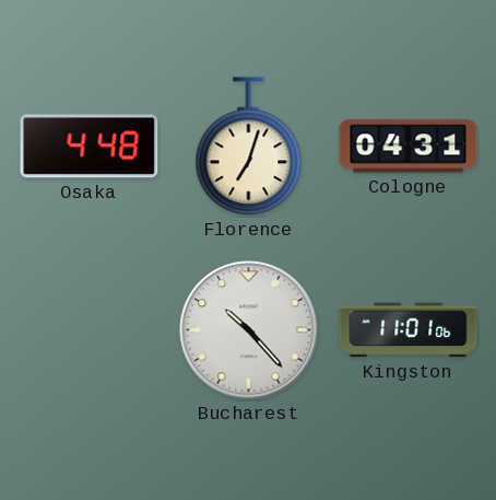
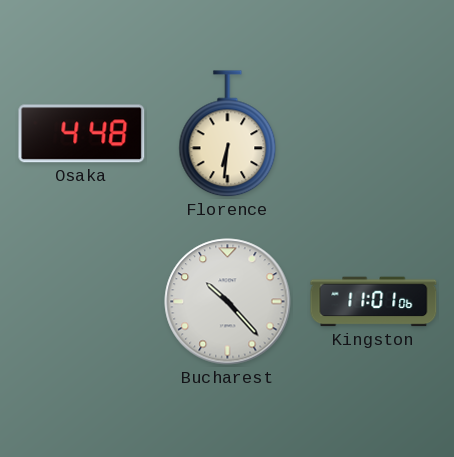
Florence: 7:03 -> 6:31 (228, 134)
Cologne: 04:31 -> none (409, 147)
